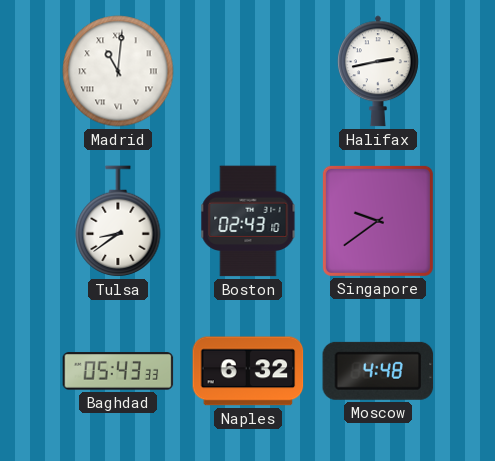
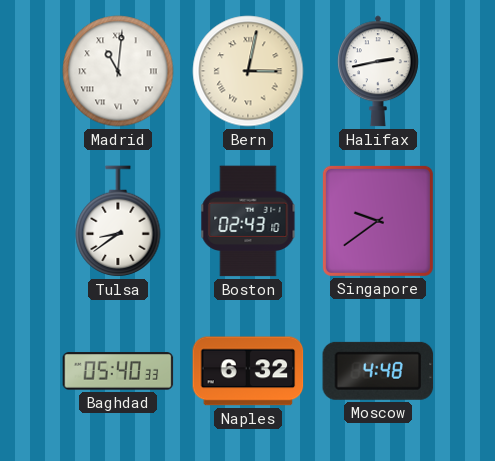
Bern: none -> 3:02 (248, 71)
Baghdad: 05:43 -> 05:40 (118, 371)
